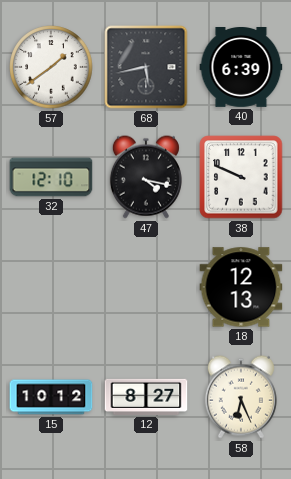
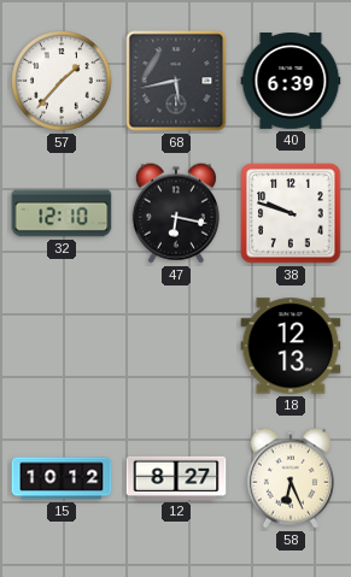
57: 1:39 -> 1:37 (62, 81)
47: 4:17 -> 6:17 (176, 213)
38: 9:49 -> 9:48 (291, 213)
